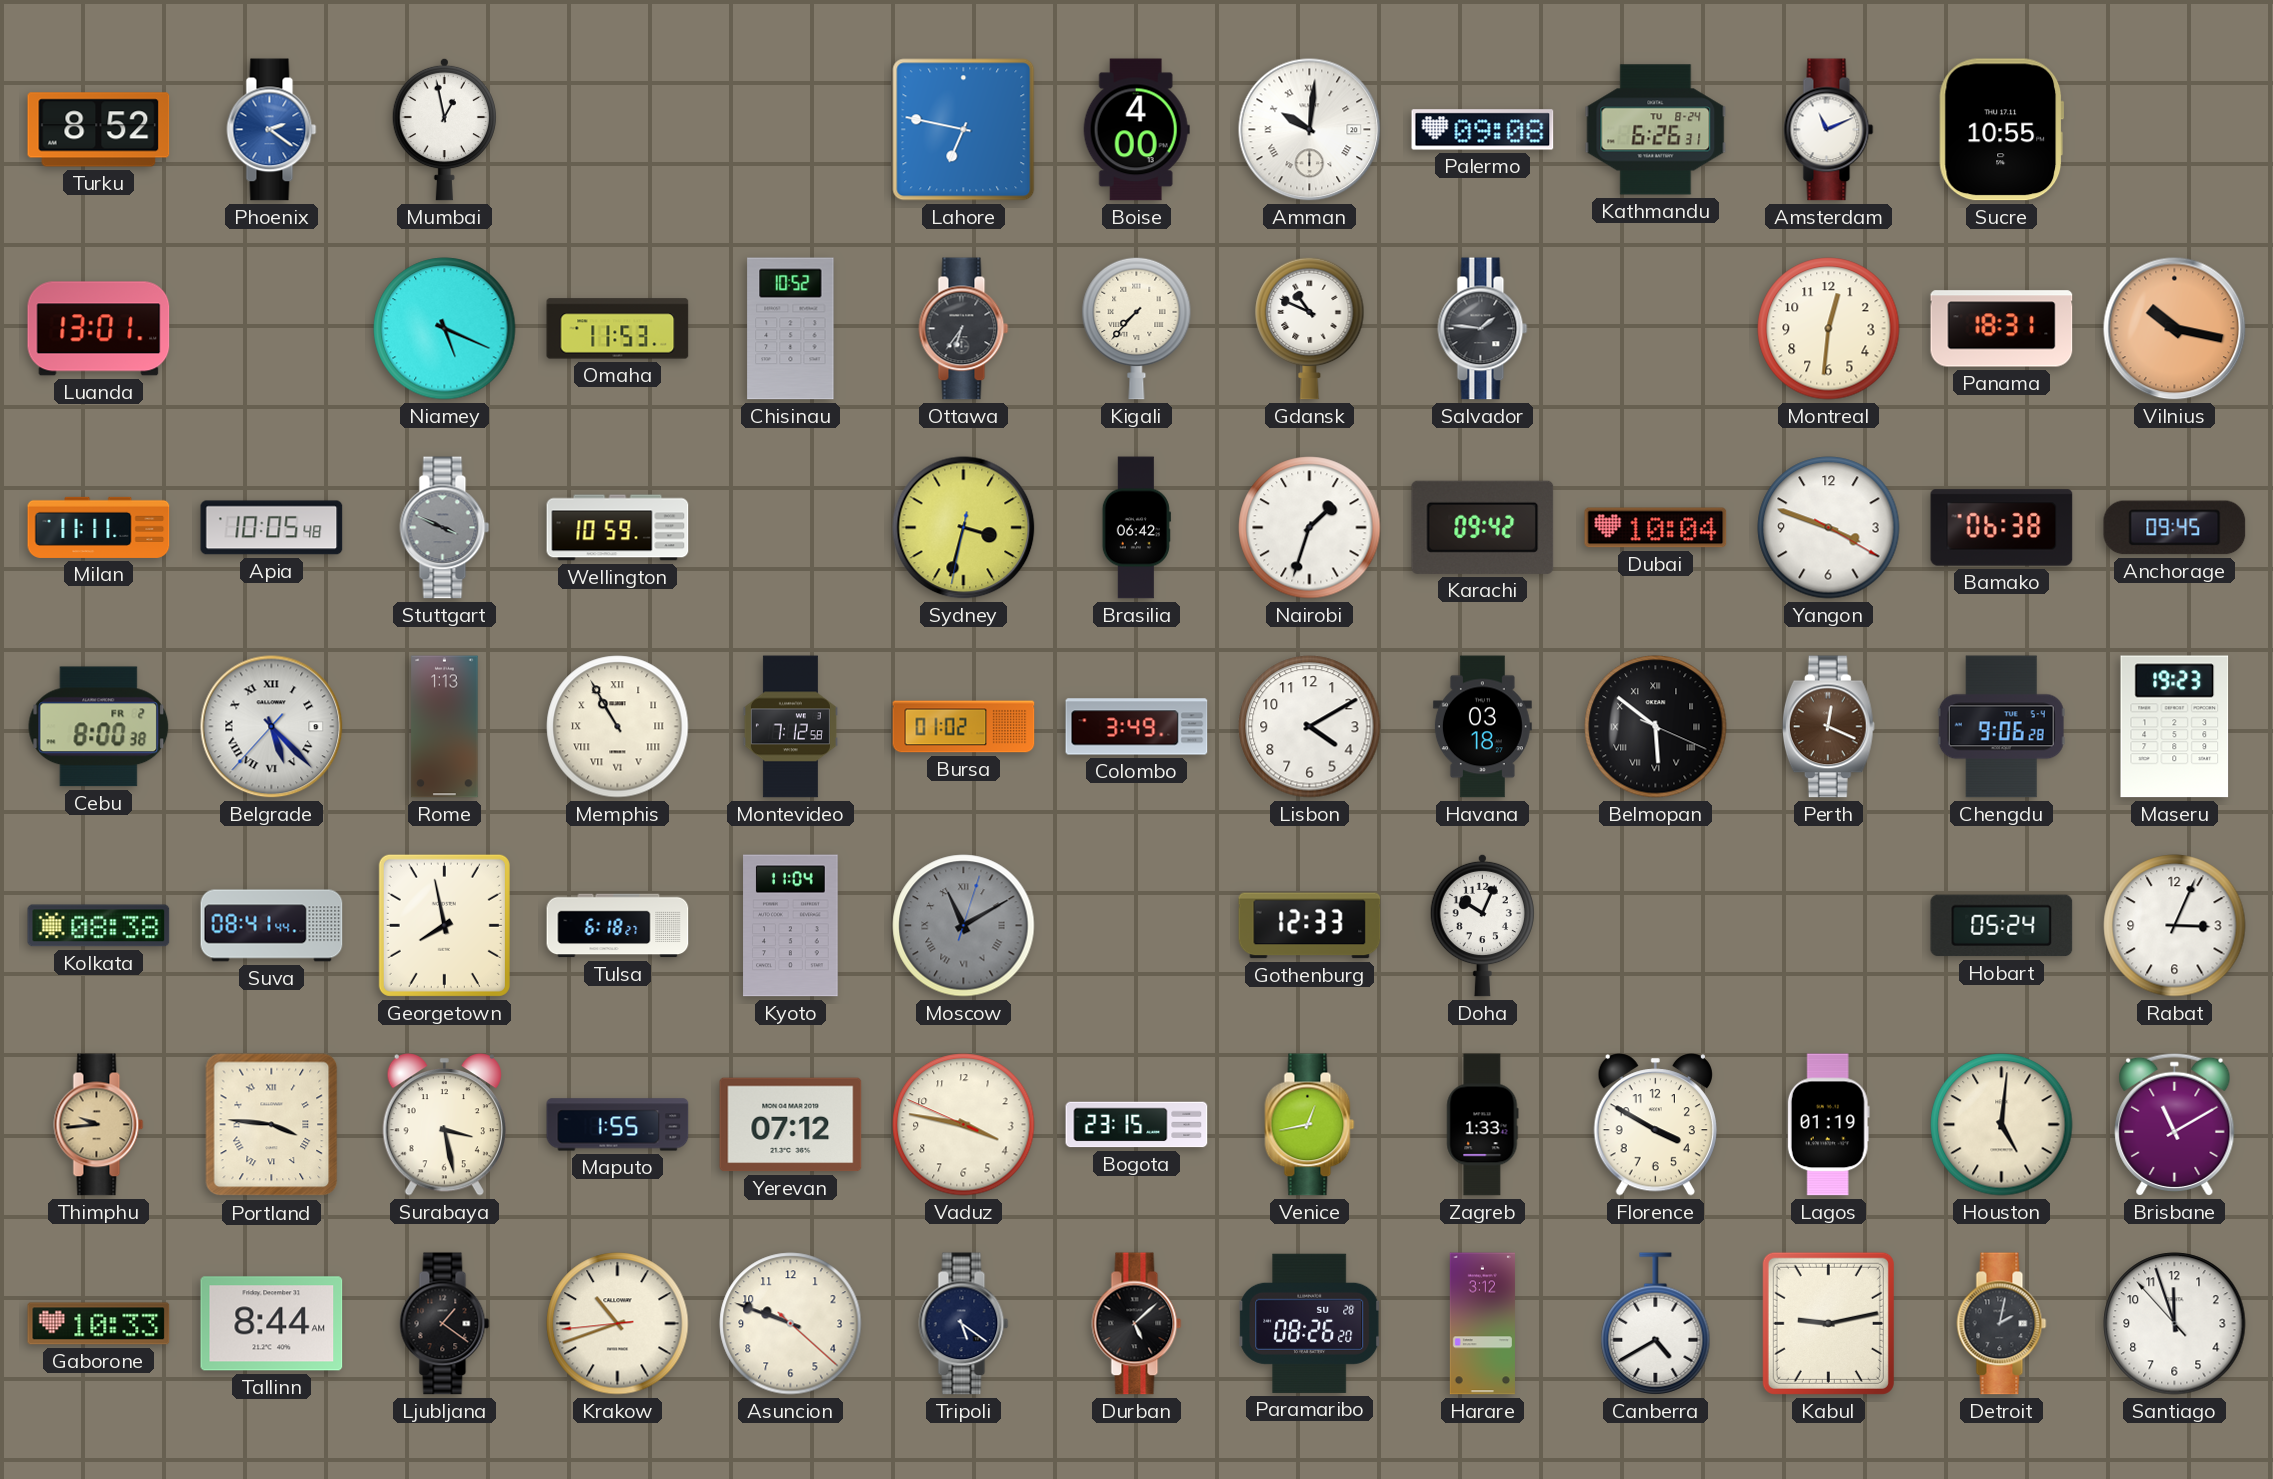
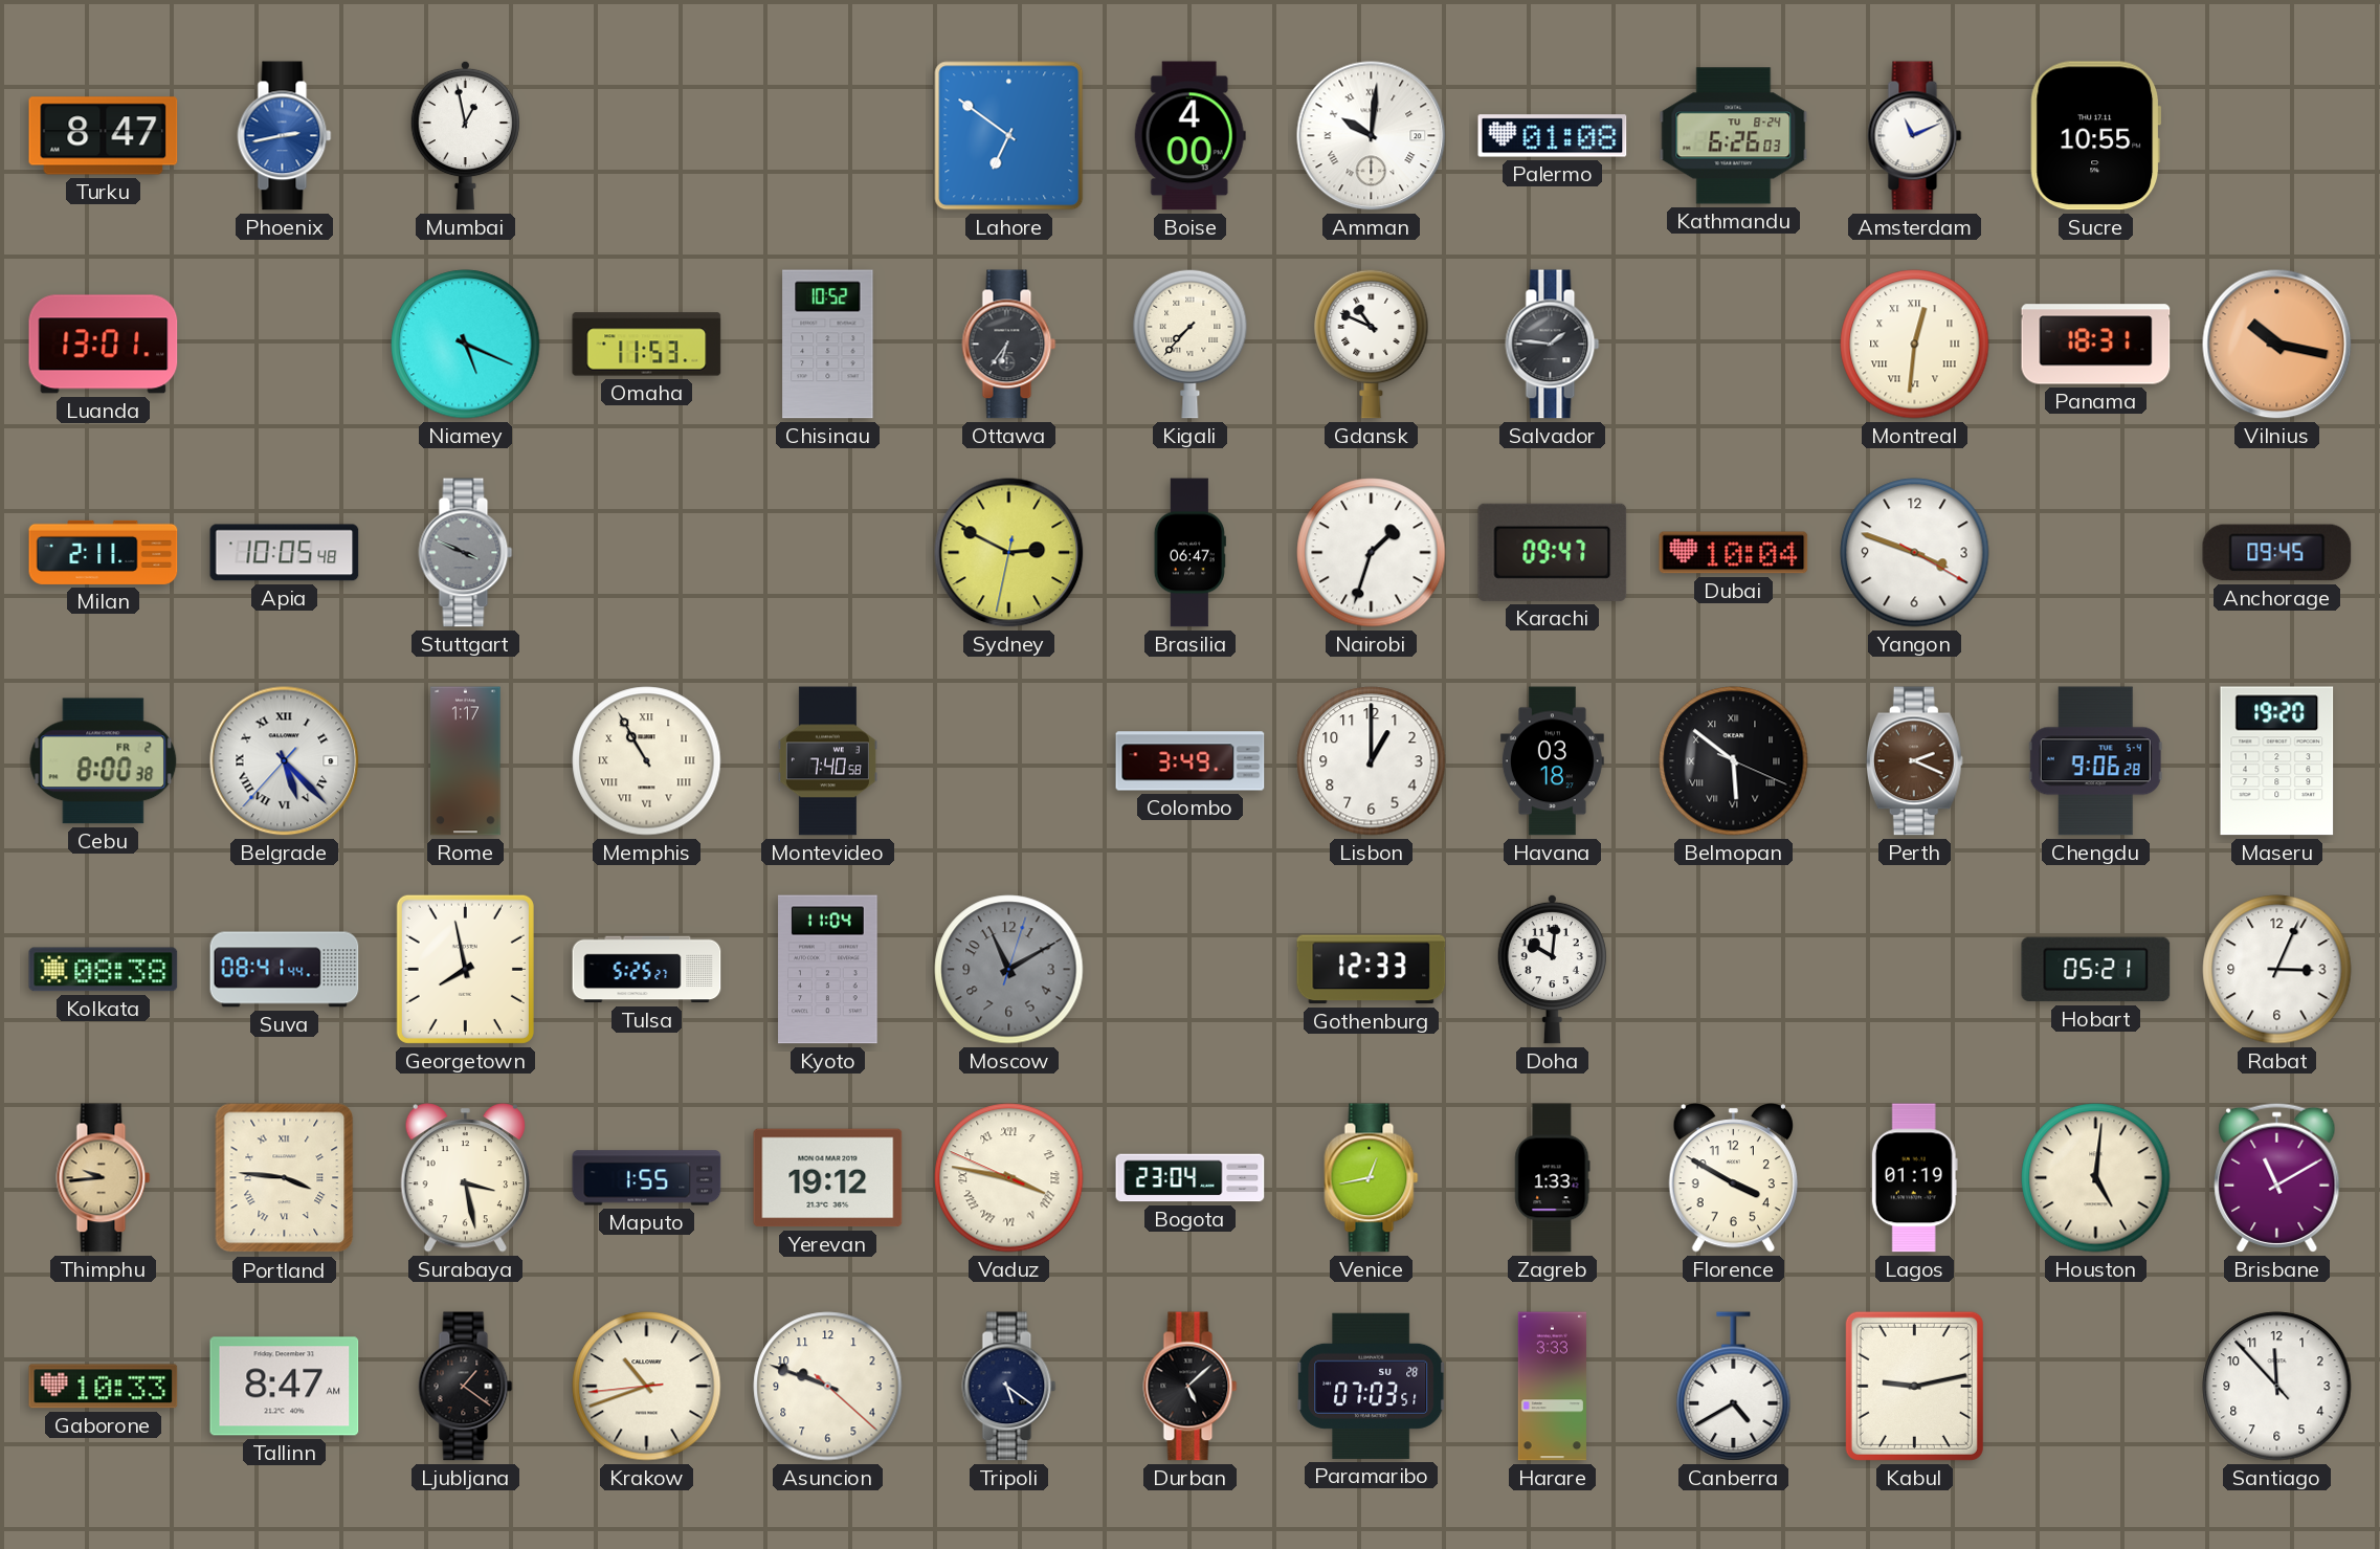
Turku: 8:52 -> 8:47 (104, 136)
Phoenix: 2:21 -> 2:43 (285, 136)
Lahore: 6:47 -> 6:51 (1009, 136)
Palermo: 09:08 -> 01:08 (1553, 136)
Kathmandu: 6:26:31 -> 6:26:03 (1734, 136)
Montreal numerals: Arabic -> Roman (1915, 345)
Milan: 11:11 -> 2:11 (104, 552)
Wellington: 10:59 -> none (618, 528)
Sydney: 3:32 -> 2:49 (1009, 553)
Brasilia: 06:42 -> 06:47 (1189, 553)
Karachi: 09:42 -> 09:47 (1553, 552)
Bamako: 06:38 -> none (2002, 528)
Rome: 1:13 -> 1:17 (466, 761)
Montevideo: 7:12 -> 7:40 (827, 761)
Bursa: 01:02 -> none (964, 727)
Lisbon: 4:10 -> 1:00 (1372, 761)
Perth: 12:19 -> 2:19 (1914, 761)
Maseru: 19:23 -> 19:20 (2277, 761)
Tulsa: 6:18 -> 5:25 (647, 970)
Moscow numerals: Roman -> Arabic (1009, 970)
Doha: 10:04 -> 10:01 (1552, 969)
Hobart: 05:24 -> 05:21 (2096, 970)
Yerevan: 07:12 -> 19:12 (828, 1178)
Vaduz numerals: Arabic -> Roman (1009, 1178)
Bogota: 23:15 -> 23:04 (1191, 1178)
Tallinn: 8:44 -> 8:47 (285, 1387)
Paramaribo: 08:26 -> 07:03 (1372, 1386)
Harare: 3:12 -> 3:33 (1552, 1387)
Detroit: 2:02 -> none (2002, 1324)
Santiago: 11:56 -> 11:52 (2277, 1387)
